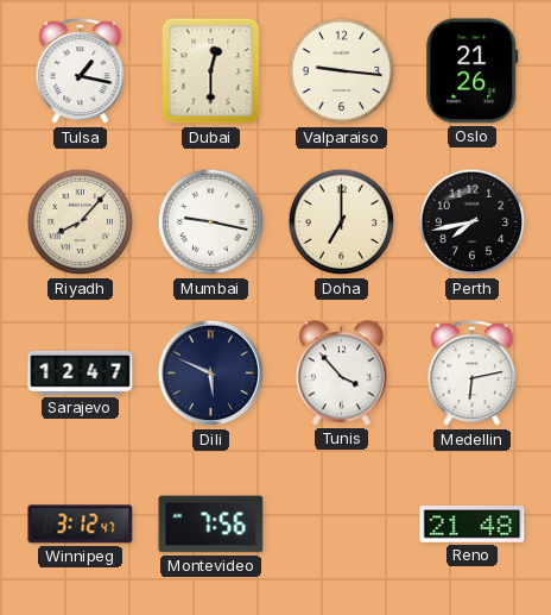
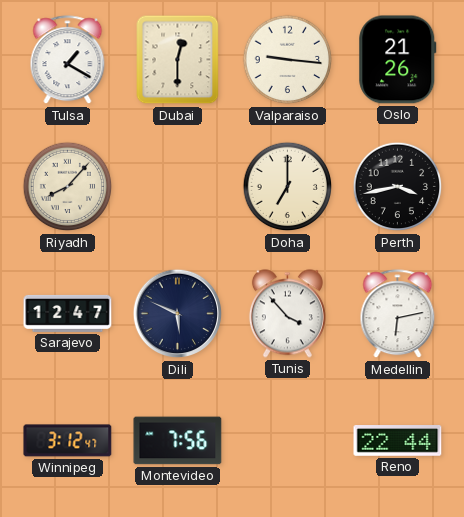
Tulsa: 1:17 -> 1:20 (68, 60)
Mumbai: 9:17 -> none (211, 222)
Perth: 7:43 -> 3:43 (398, 187)
Reno: 21:48 -> 22:44 (398, 441)
